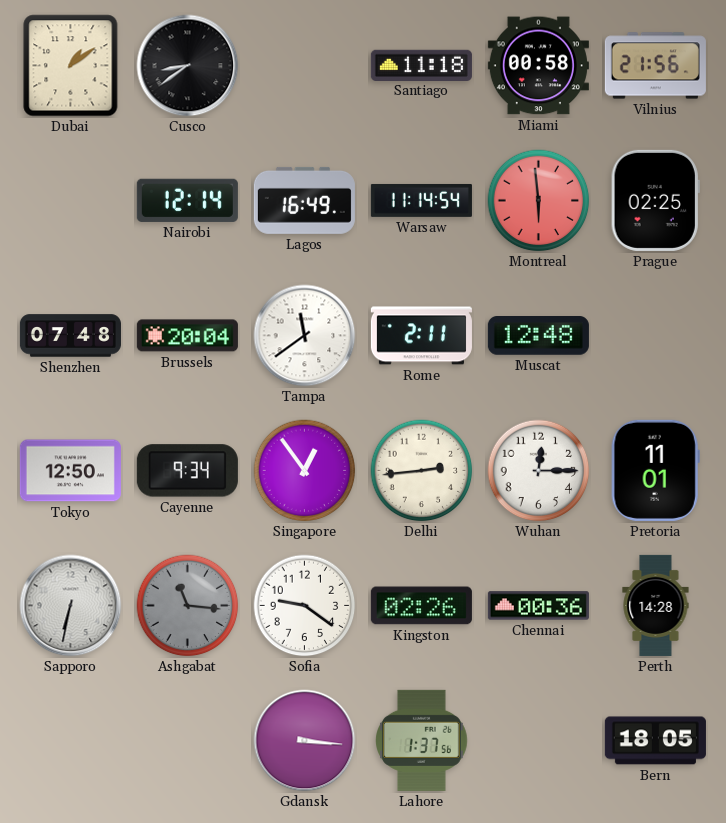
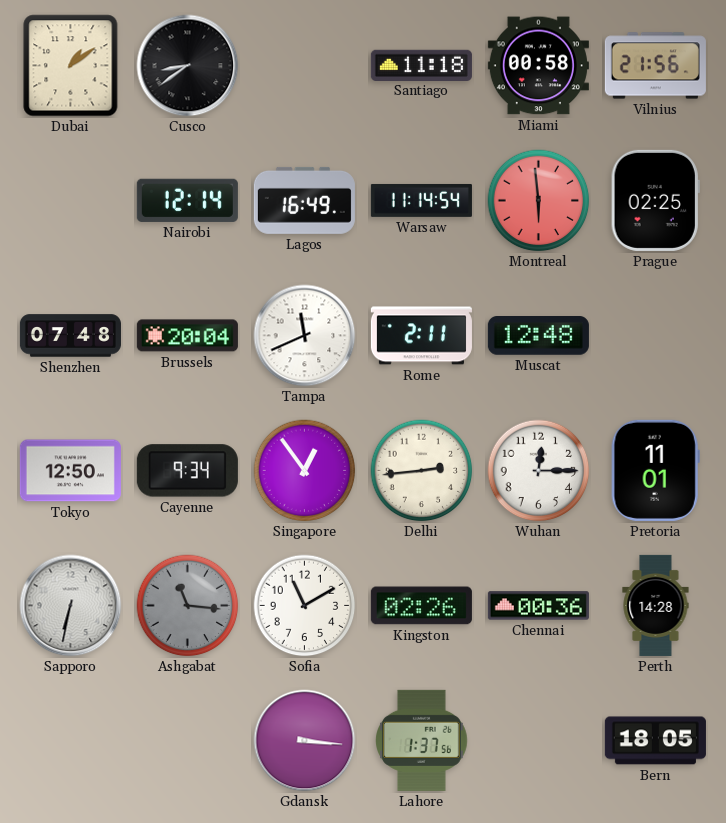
Tampa: 11:39 -> 11:41 (305, 336)
Sofia: 9:21 -> 11:10 (305, 606)
